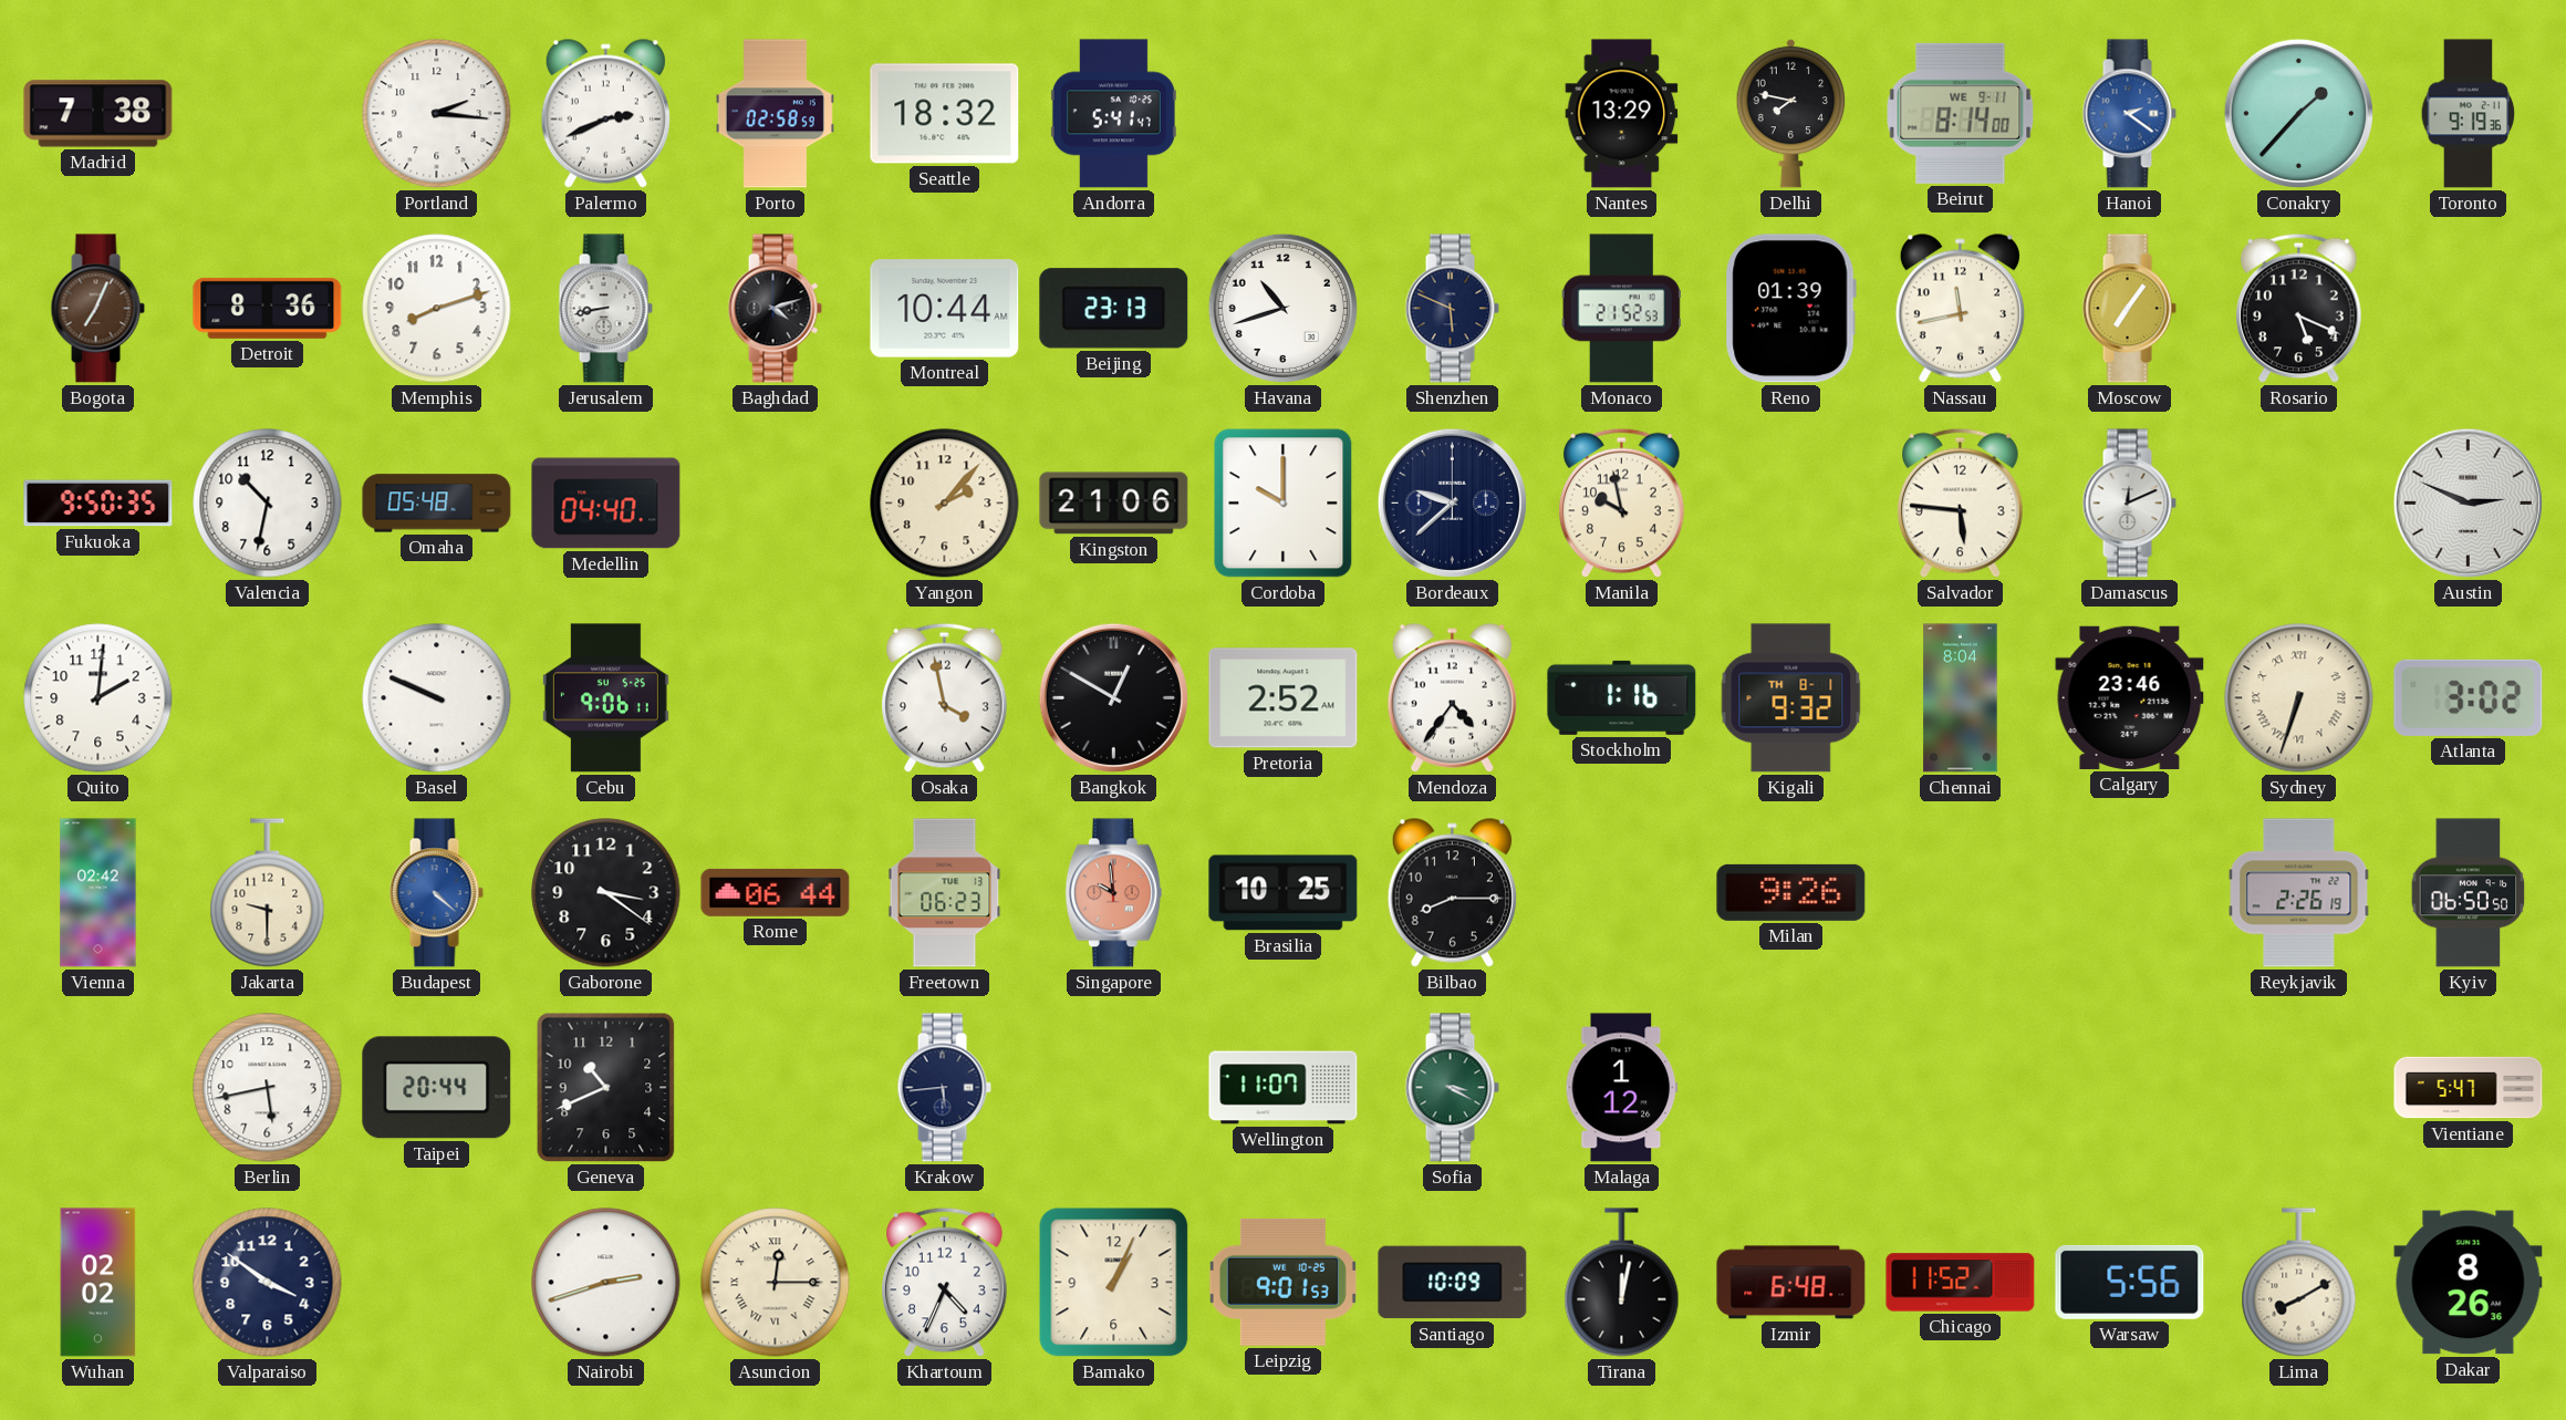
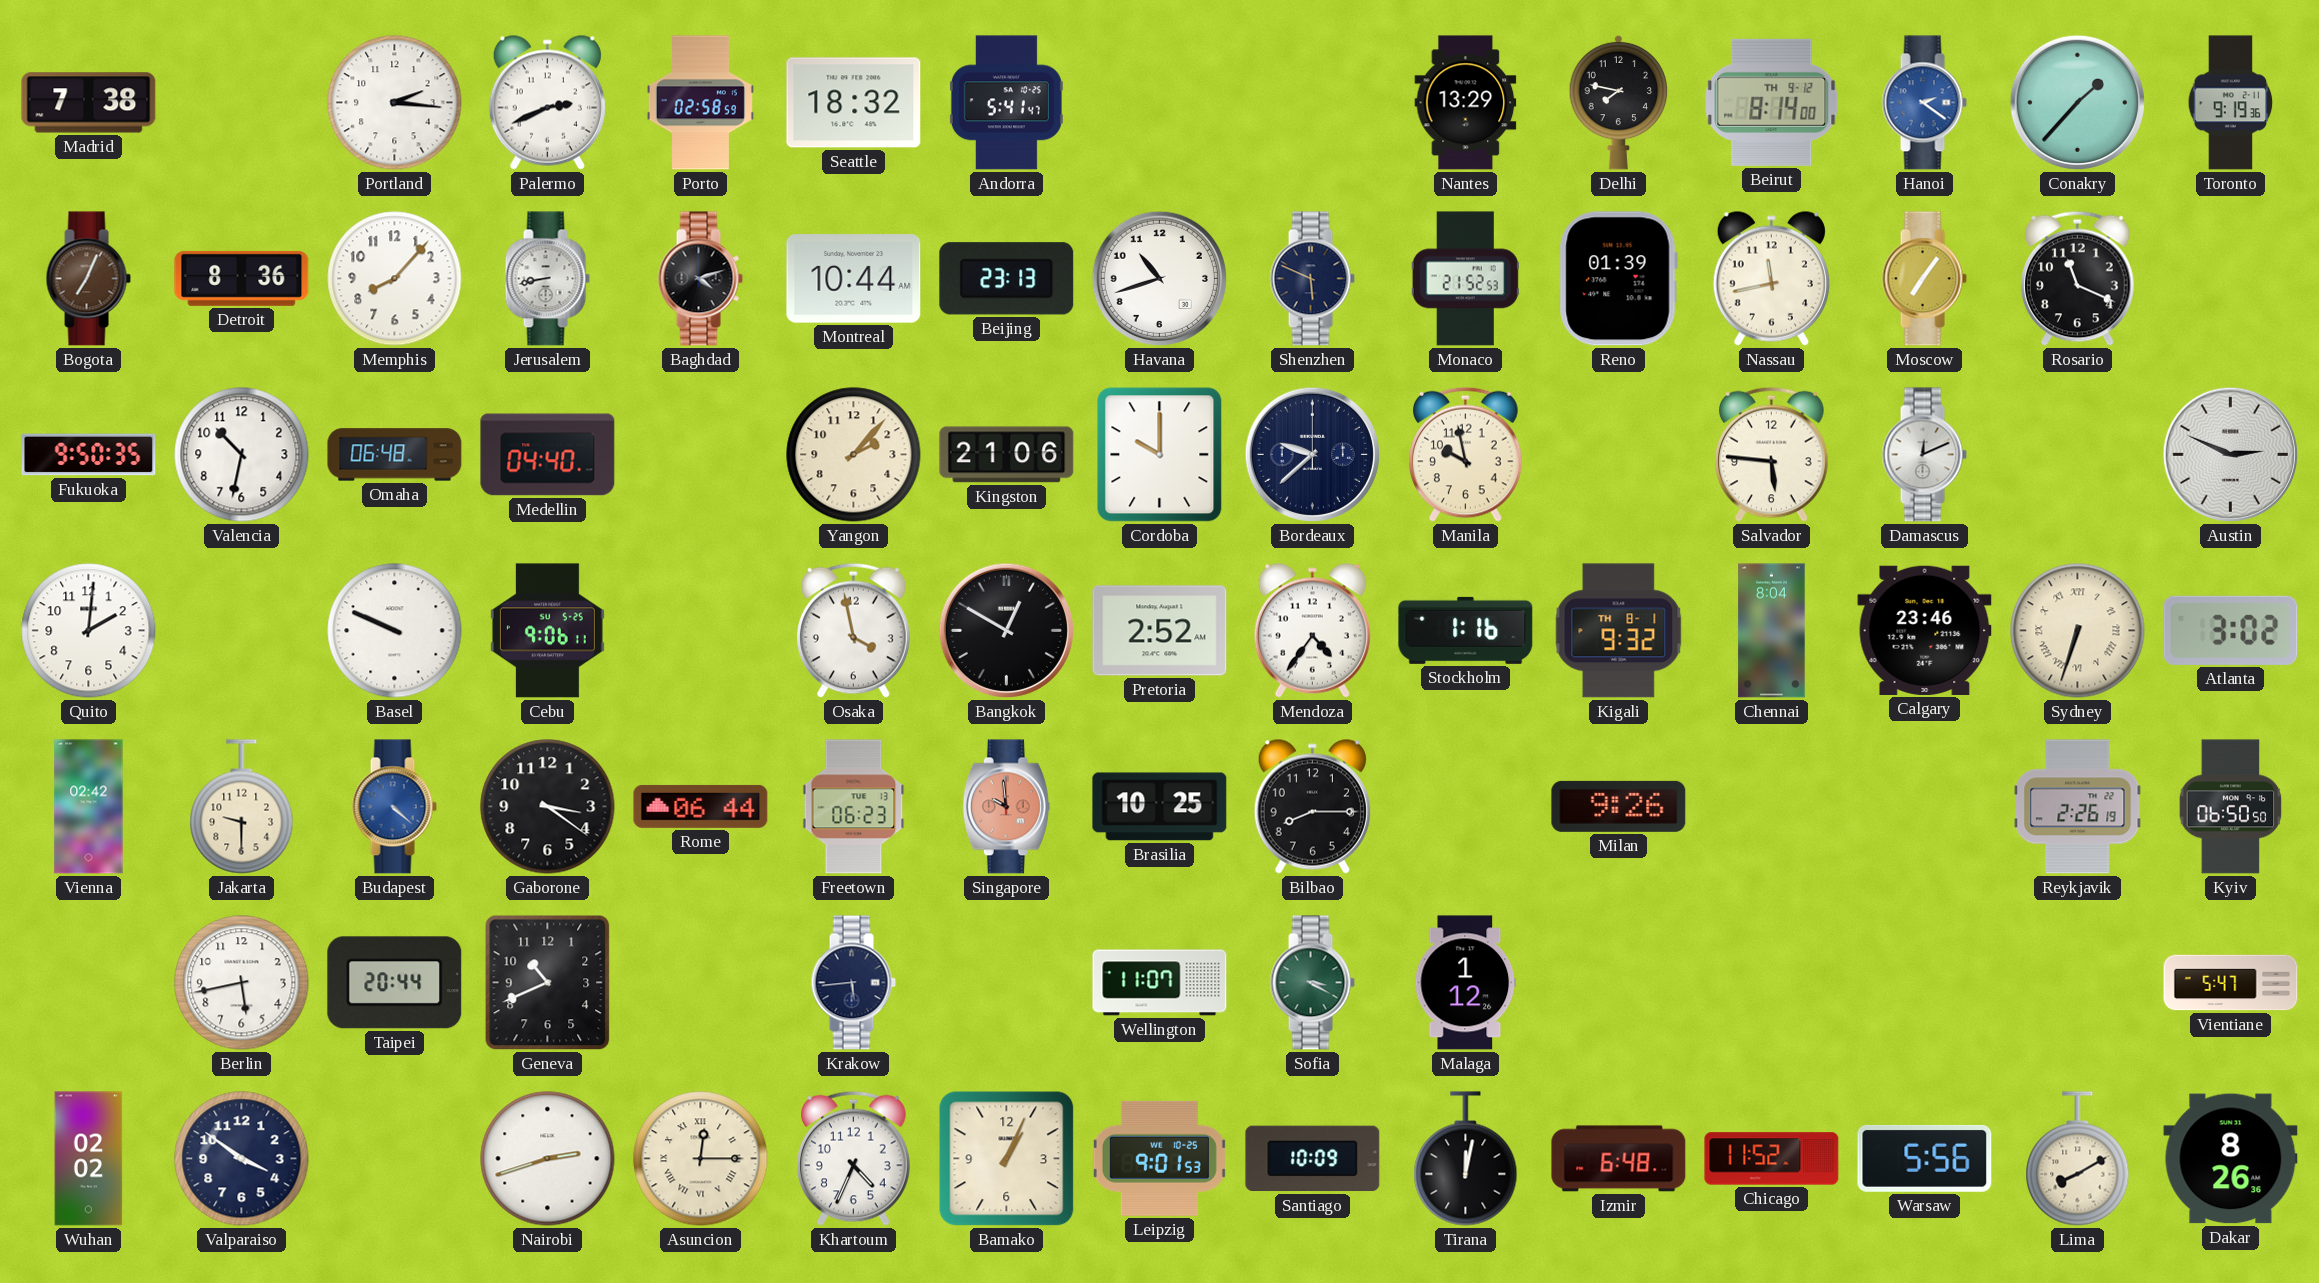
Beirut date: WE 9-11 -> TH 9-12 (1772, 102)
Memphis: 8:12 -> 8:07 (395, 279)
Rosario: 5:19 -> 11:19 (2078, 278)
Omaha: 05:48 -> 06:48 (395, 455)
